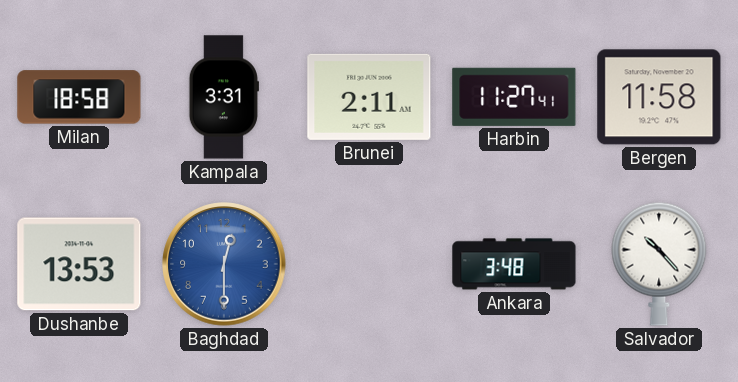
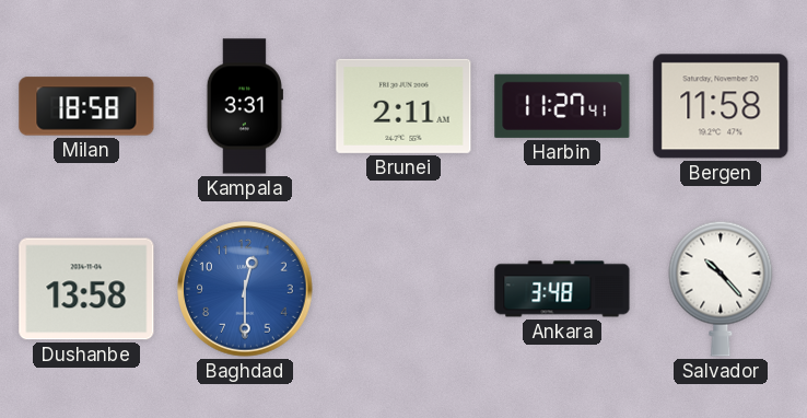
Dushanbe: 13:53 -> 13:58 (86, 289)
